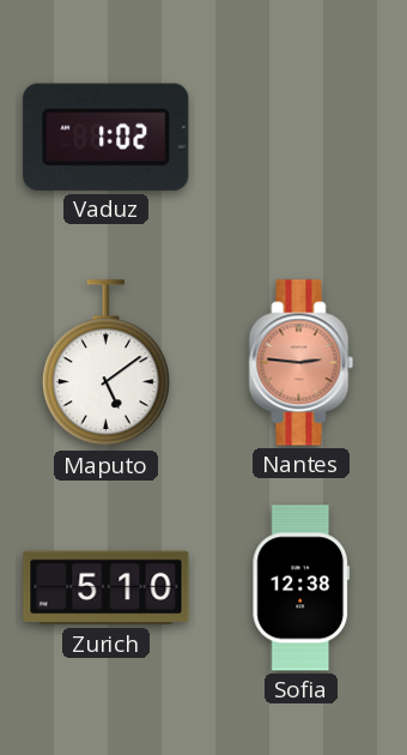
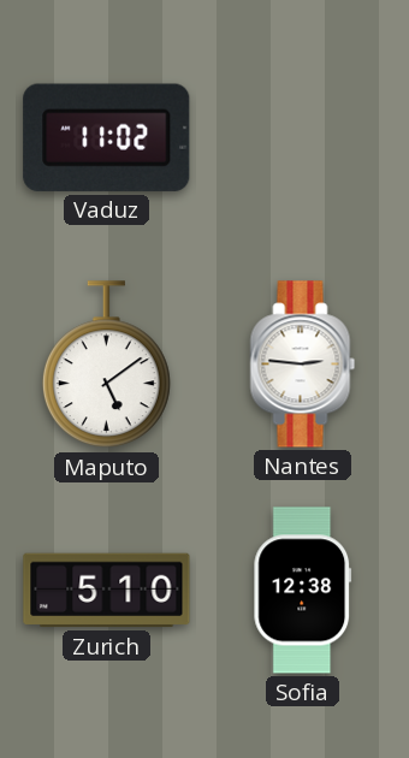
Vaduz: 1:02 -> 11:02 (107, 137)
Nantes dial: salmon -> white (303, 365)
